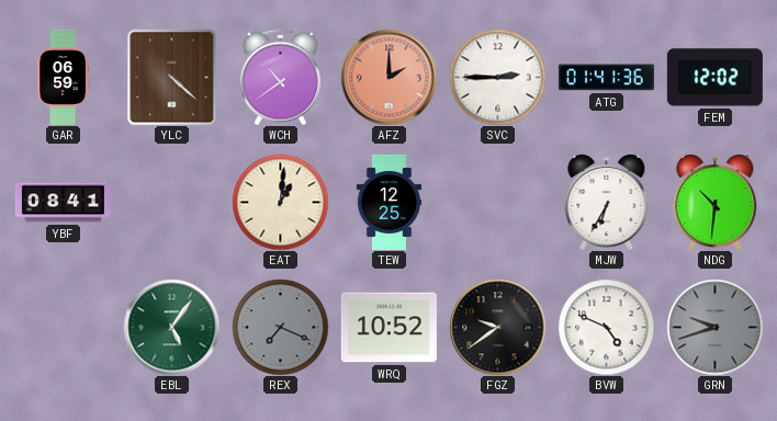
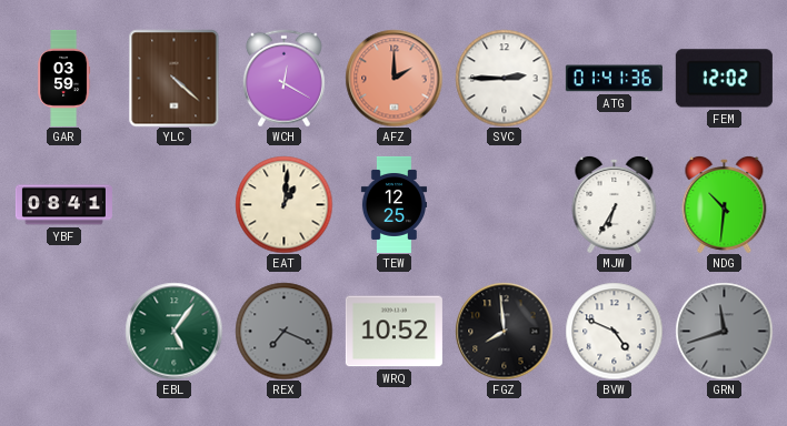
GAR: 06:59 -> 03:59 (64, 78)
WCH: 10:39 -> 12:20 (283, 78)
FGZ: 9:39 -> 7:59 (504, 331)
GRN: 9:42 -> 11:42 (724, 331)
